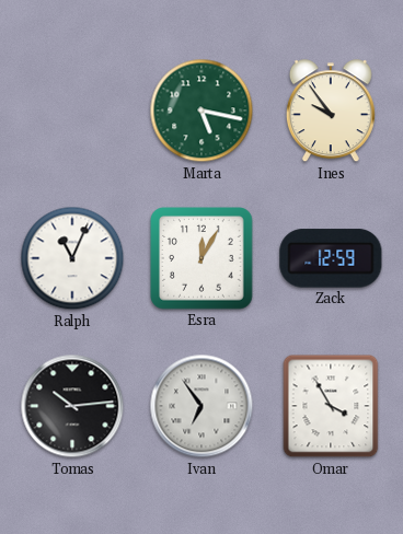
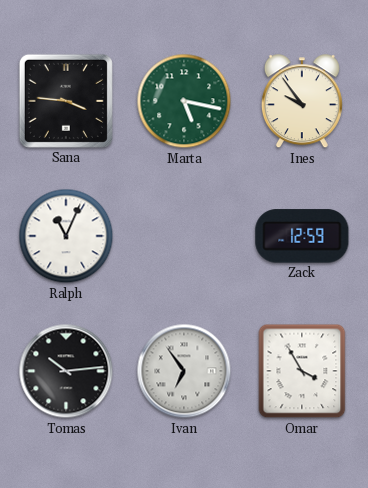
Sana: none -> 3:46 (66, 101)
Esra: 12:05 -> none (201, 258)
